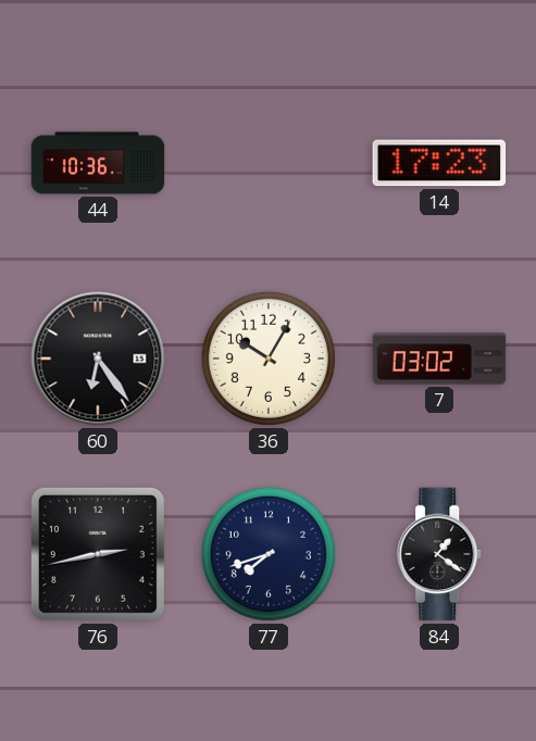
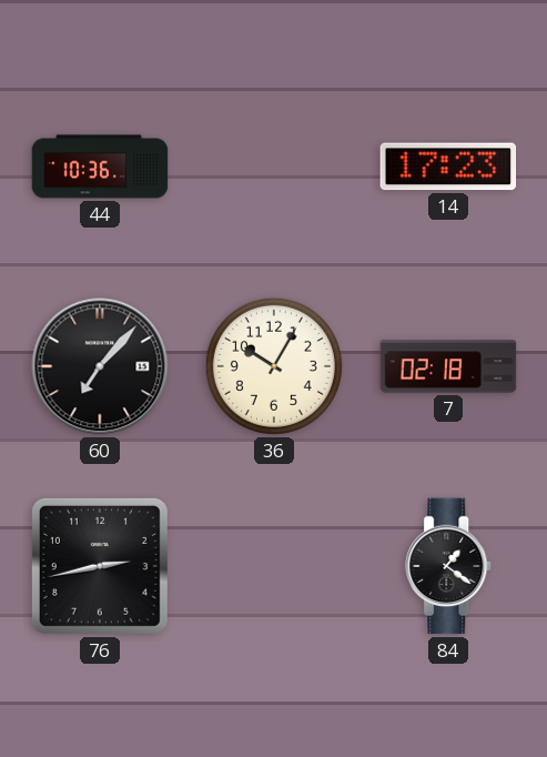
60: 6:24 -> 7:07 (100, 366)
7: 03:02 -> 02:18 (448, 366)
77: 7:42 -> none (269, 554)
